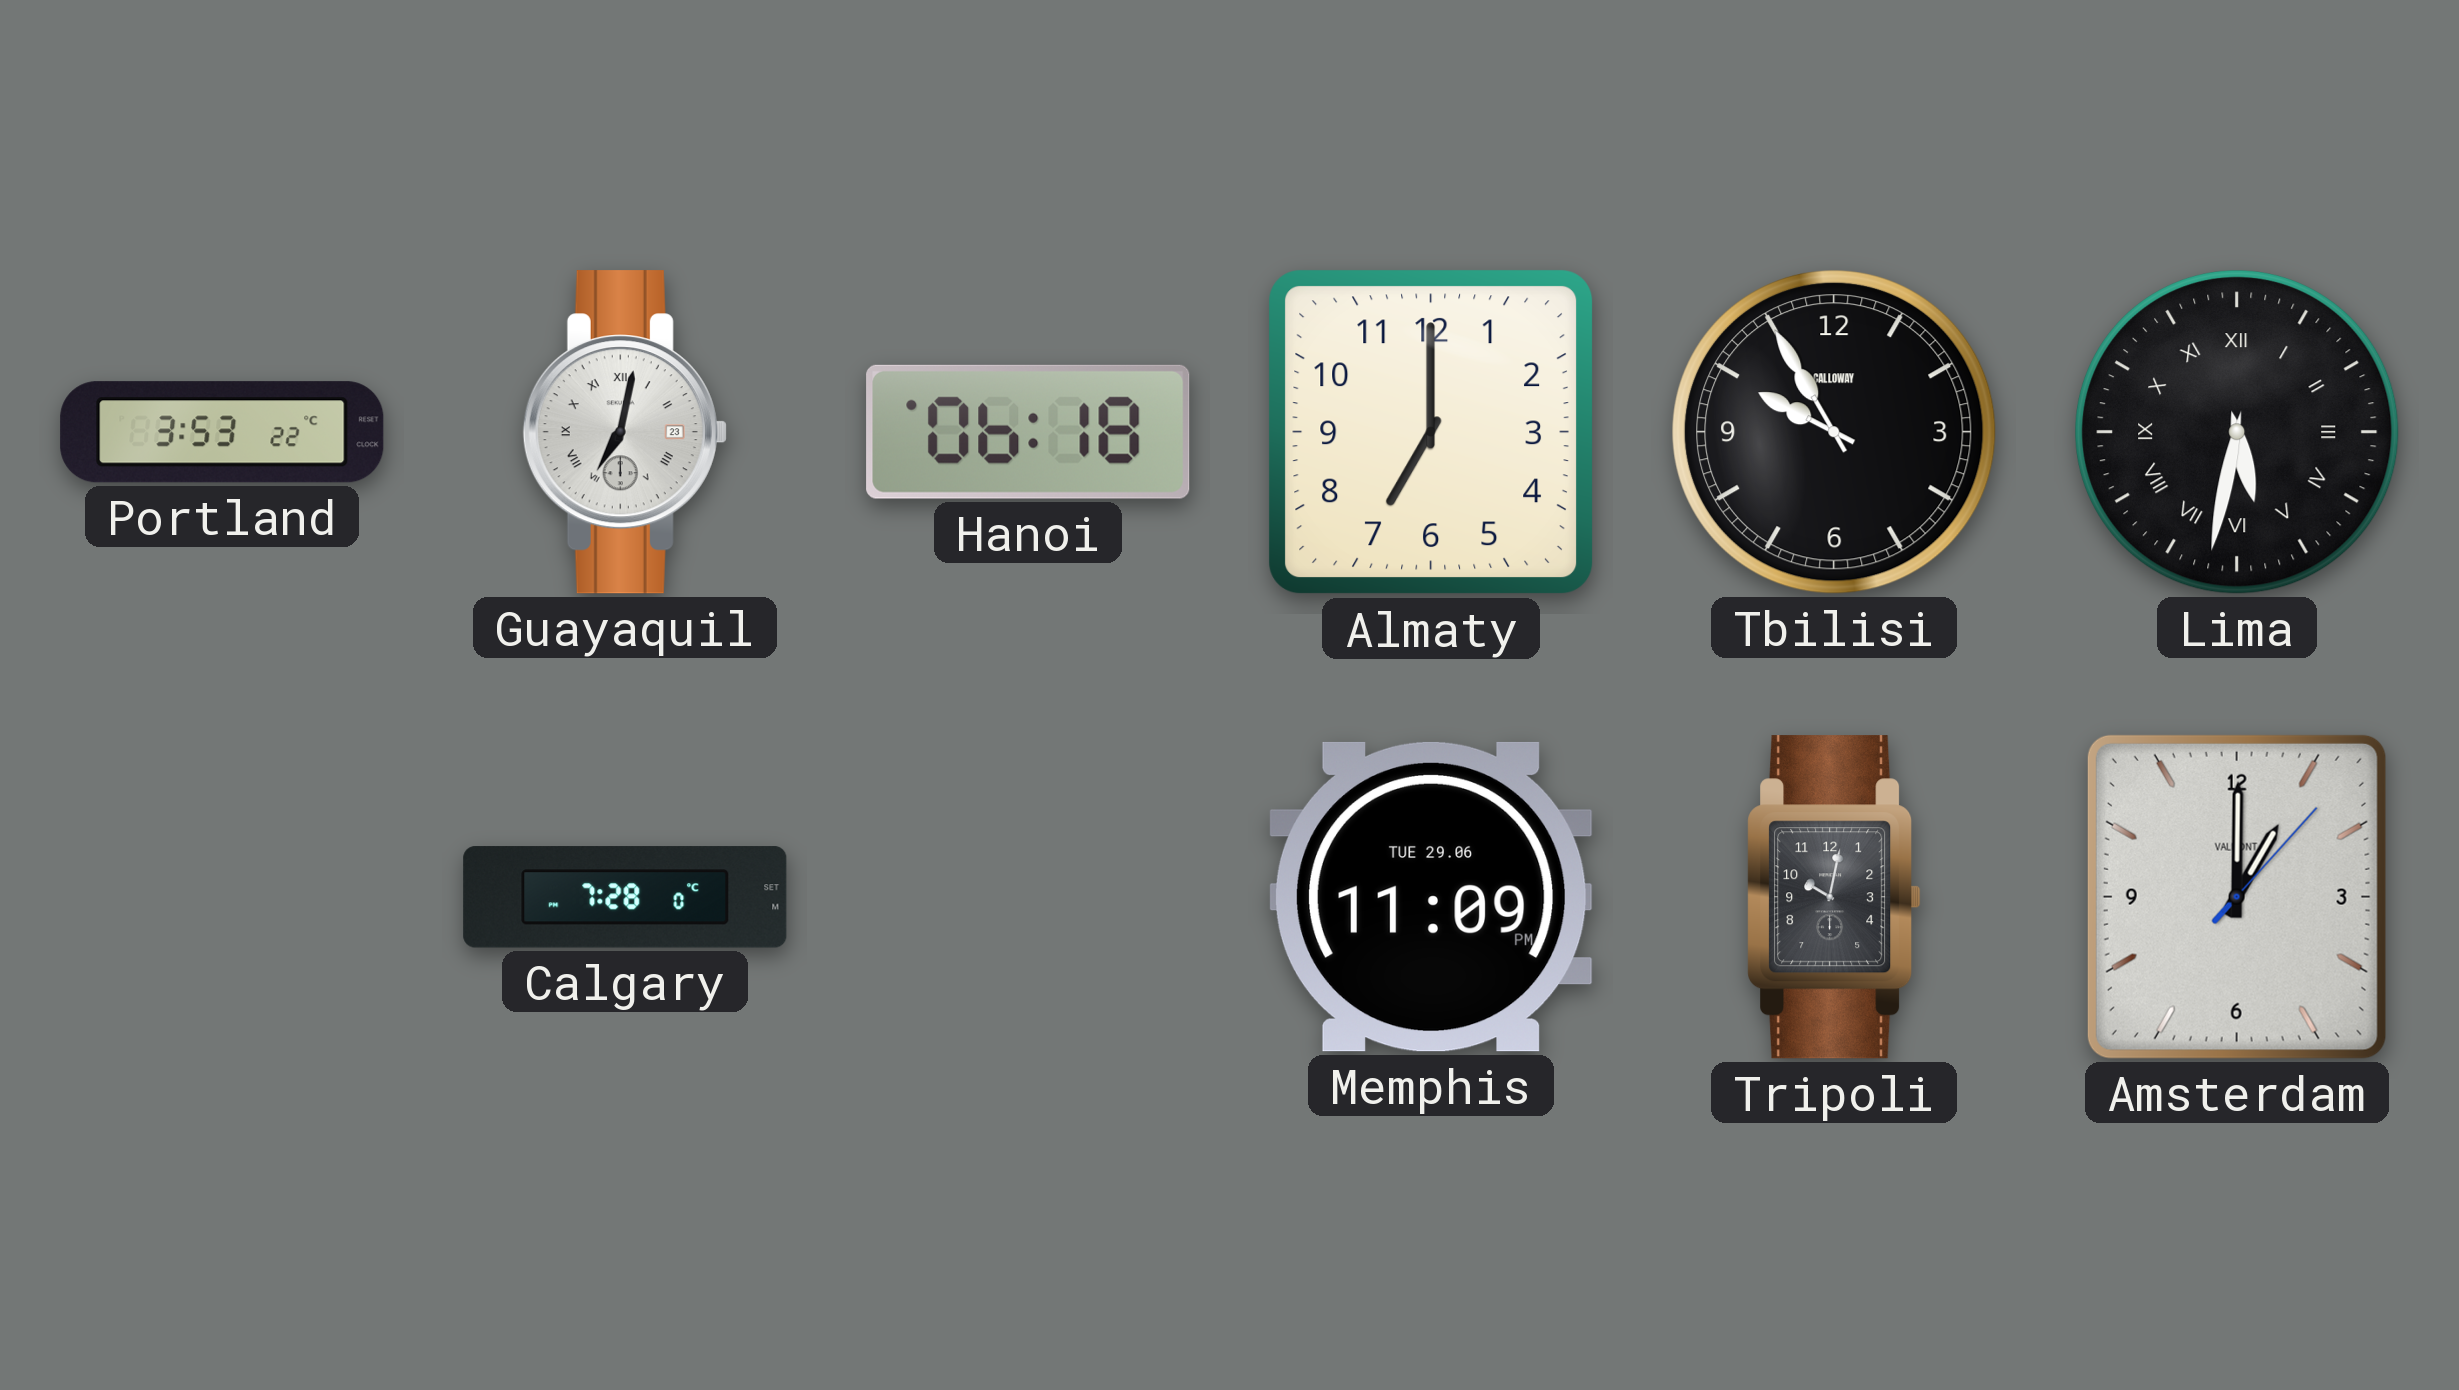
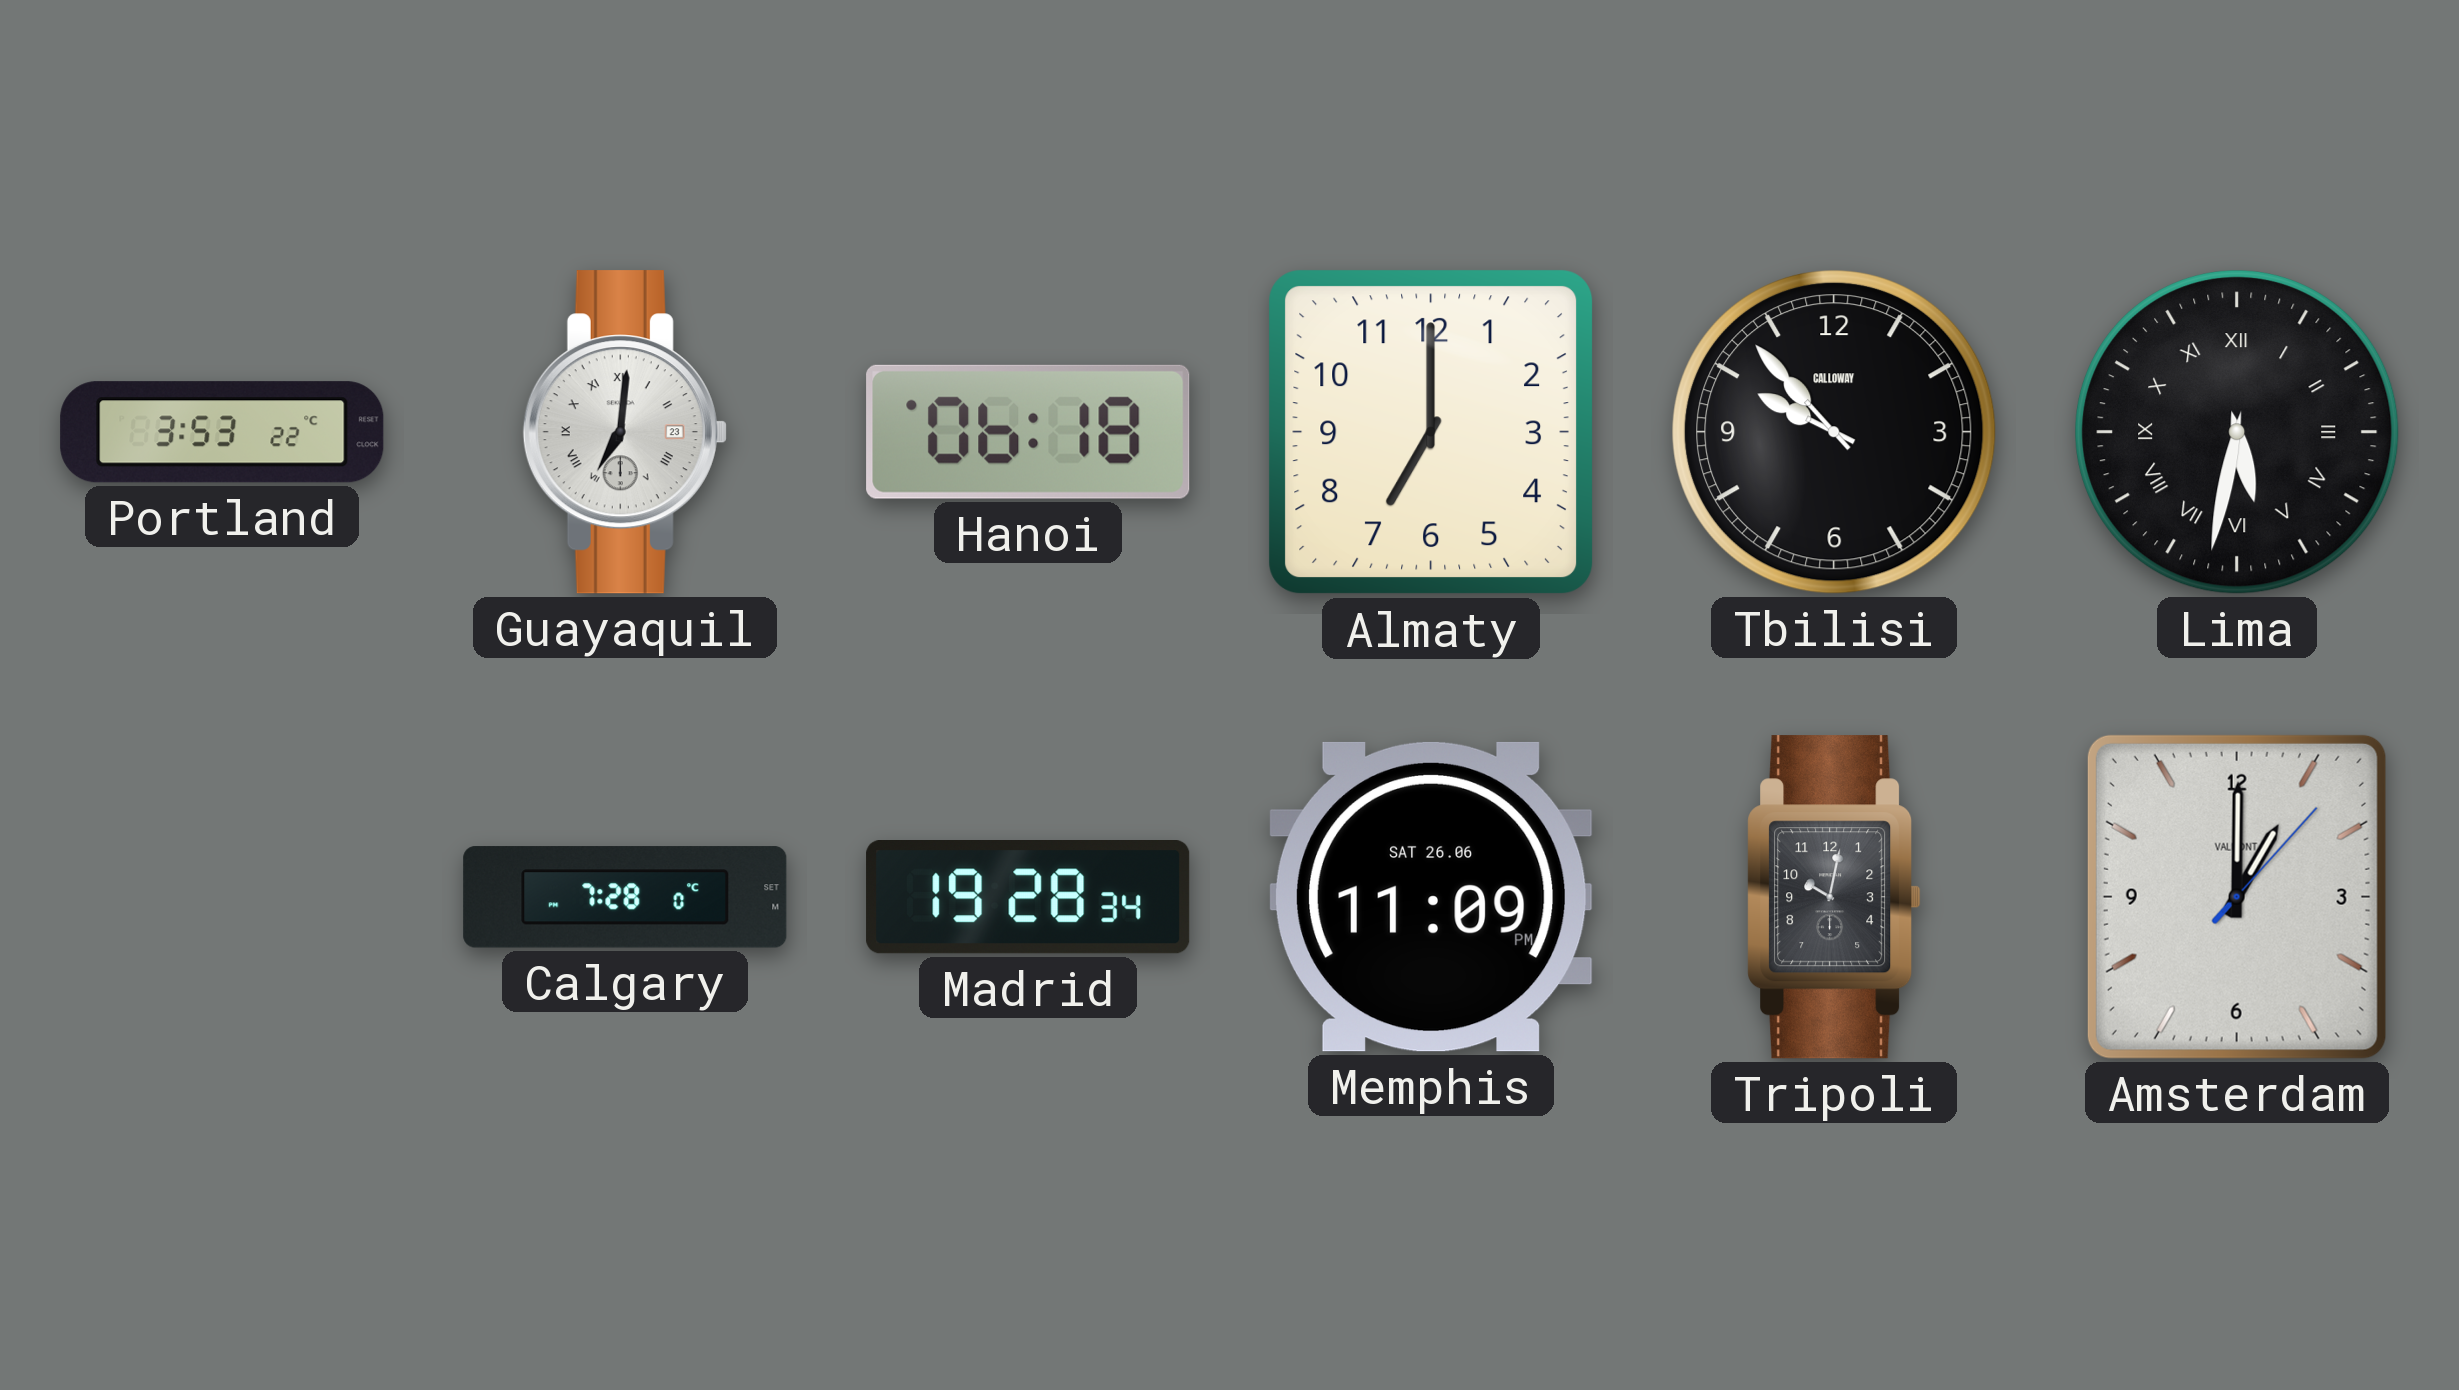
Guayaquil: 7:02 -> 7:01 (625, 432)
Tbilisi: 9:55 -> 9:53 (1834, 432)
Madrid: none -> 19:28 (1028, 898)
Memphis date: TUE 29.06 -> SAT 26.06 (1431, 897)
